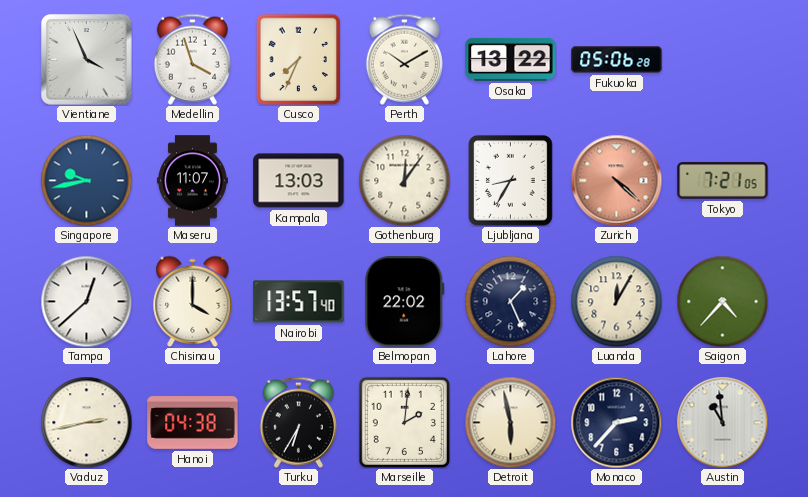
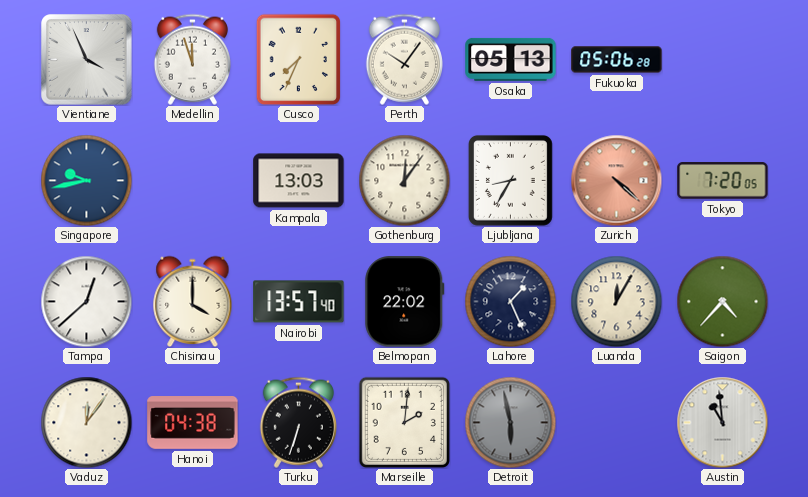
Medellin: 3:57 -> 11:57 (192, 59)
Perth: 10:10 -> 10:06 (404, 59)
Osaka: 13:22 -> 05:13 (511, 59)
Maseru: 11:07 -> none (193, 181)
Tokyo: 7:21 -> 7:20 (723, 181)
Vaduz: 2:43 -> 12:06 (86, 422)
Turku: 6:35 -> 6:33 (298, 422)
Detroit dial: cream -> grey (510, 422)
Monaco: 2:37 -> none (616, 422)
